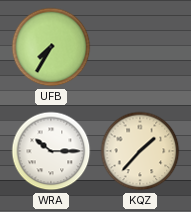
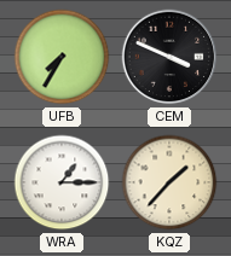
CEM: none -> 3:49 (169, 57)
WRA: 10:15 -> 1:15 (62, 182)
